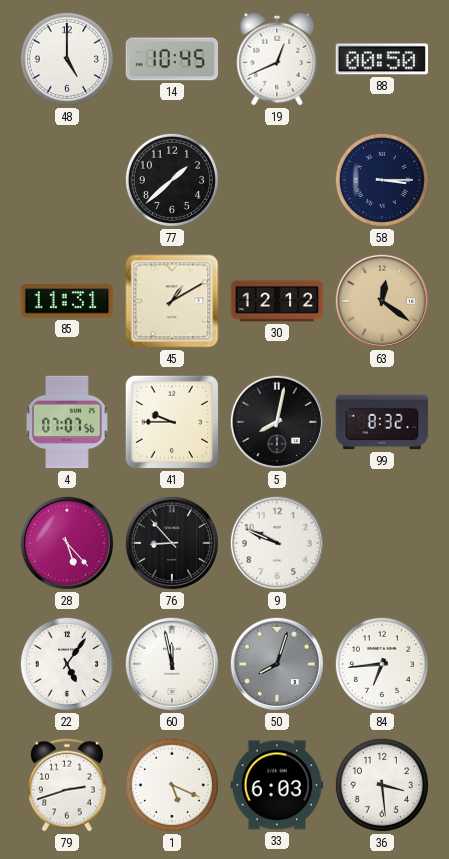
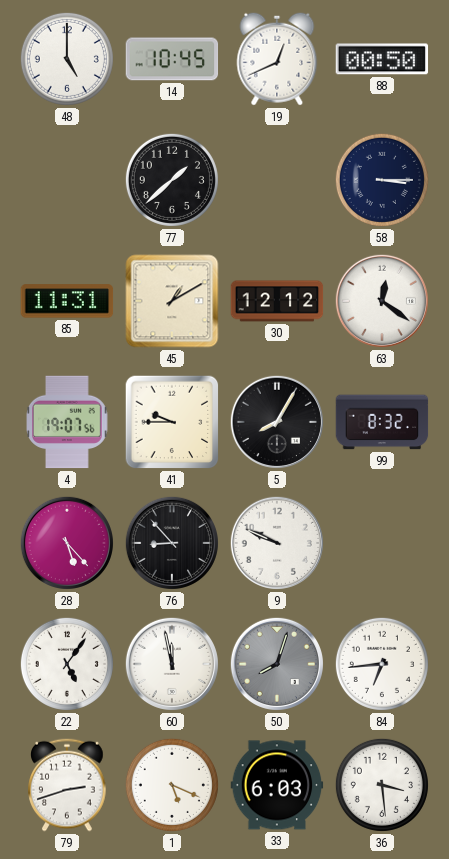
63 dial: champagne -> white (382, 301)
4: 07:07 -> 19:07 (67, 422)
5: 8:02 -> 8:05 (277, 422)
